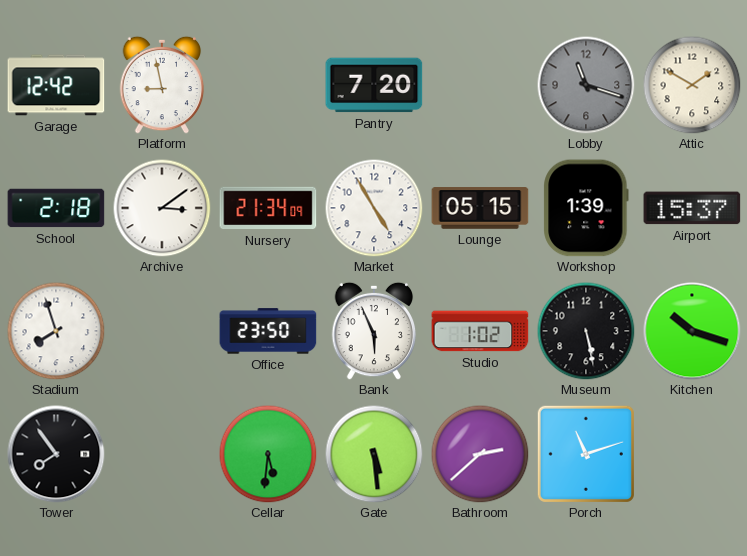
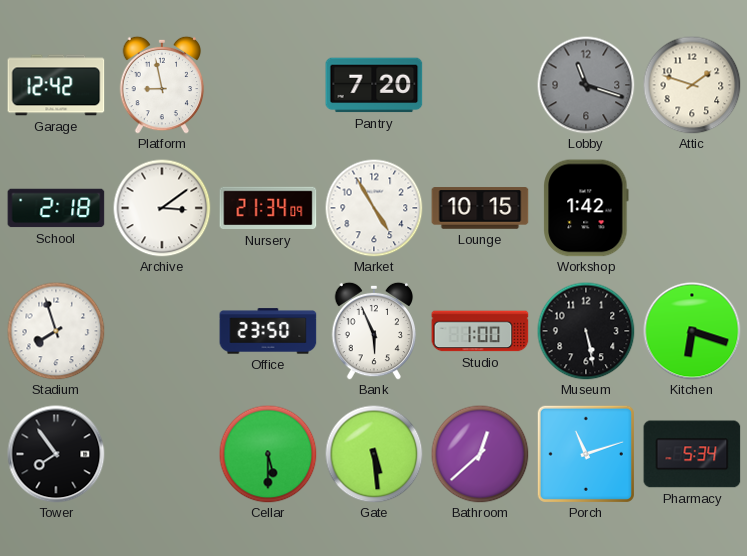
Attic: 1:50 -> 1:48 (692, 85)
Lounge: 05:15 -> 10:15 (480, 208)
Workshop: 1:39 -> 1:42 (586, 208)
Airport: 15:37 -> none (692, 208)
Studio: 1:02 -> 1:00 (480, 331)
Kitchen: 10:18 -> 6:18 (692, 331)
Cellar: 5:31 -> 5:30 (268, 454)
Bathroom: 2:38 -> 12:38 (480, 454)
Pharmacy: none -> 5:34 (692, 454)
